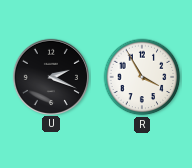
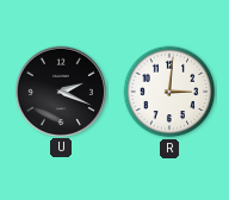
R: 3:55 -> 3:01 (169, 92)
